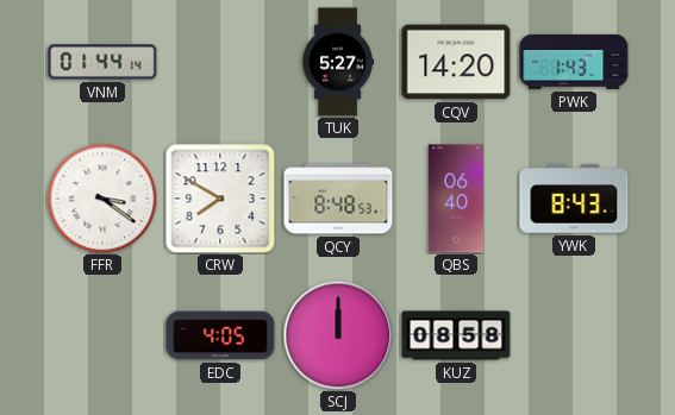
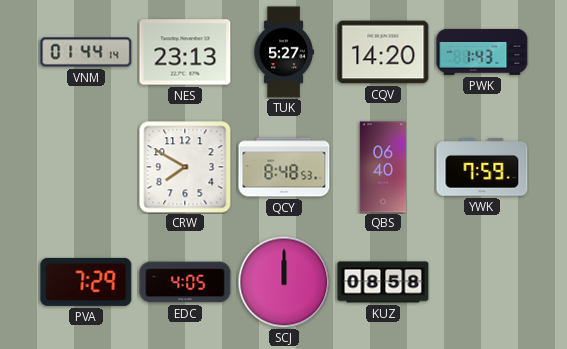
NES: none -> 23:13 (185, 52)
FFR: 3:21 -> none (102, 199)
YWK: 8:43 -> 7:59 (482, 167)
PVA: none -> 7:29 (86, 282)
